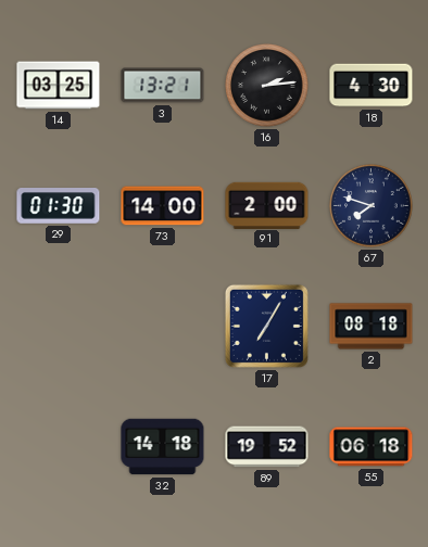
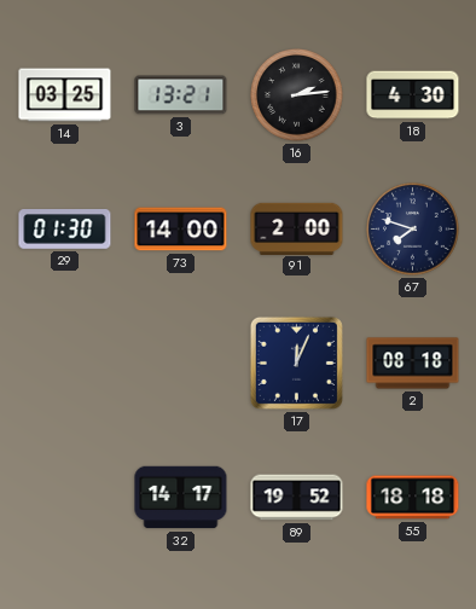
17: 7:05 -> 12:04 (296, 362)
32: 14:18 -> 14:17 (181, 498)
55: 06:18 -> 18:18 (413, 498)
